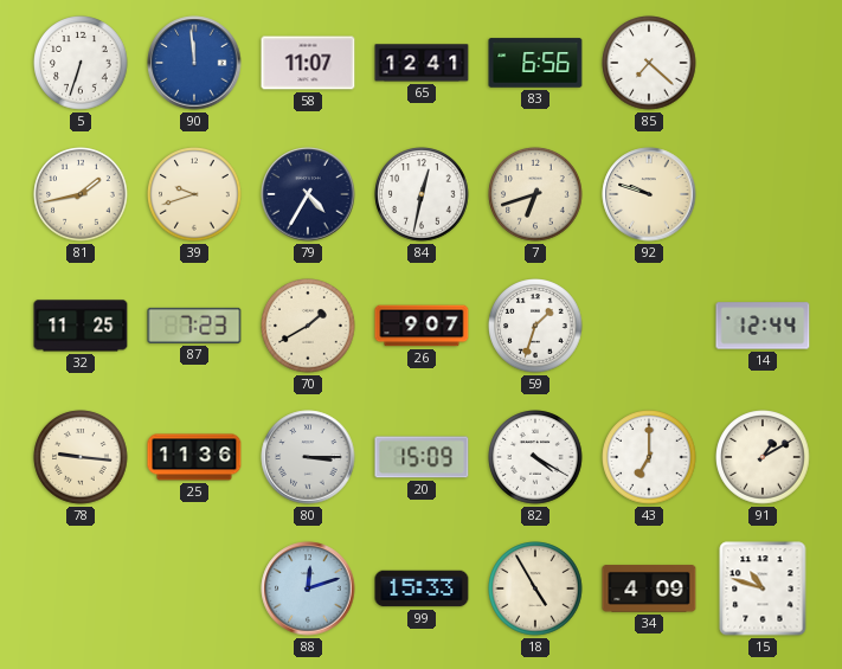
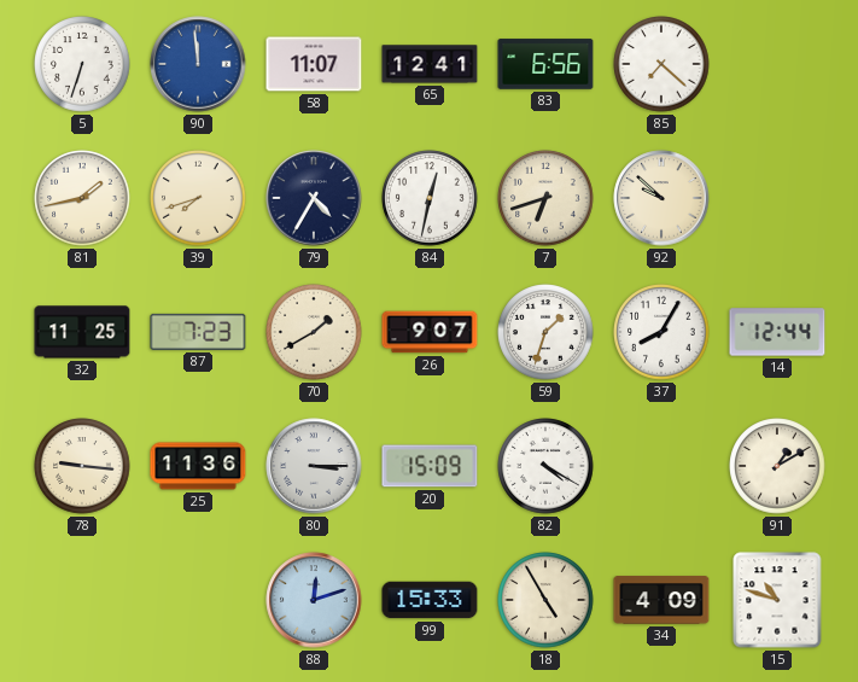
39: 9:42 -> 7:42 (198, 198)
92: 9:48 -> 9:52 (661, 198)
37: none -> 8:05 (661, 332)
43: 7:00 -> none (649, 457)
